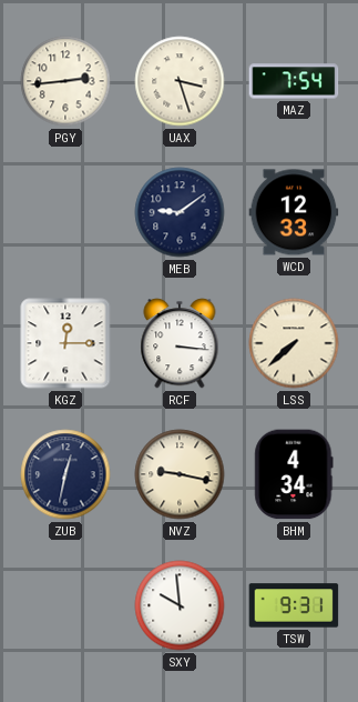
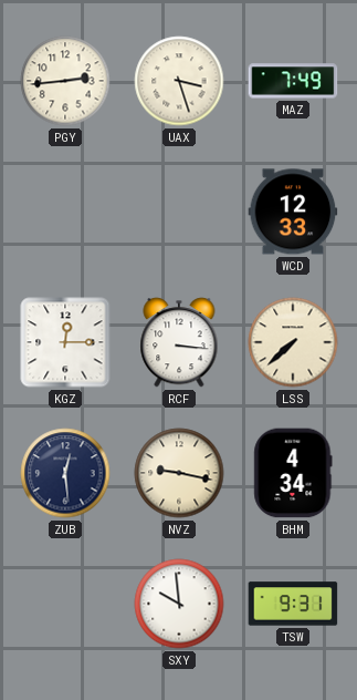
MAZ: 7:54 -> 7:49 (293, 81)
MEB: 9:09 -> none (180, 212)
ZUB: 12:32 -> 12:29 (65, 473)
